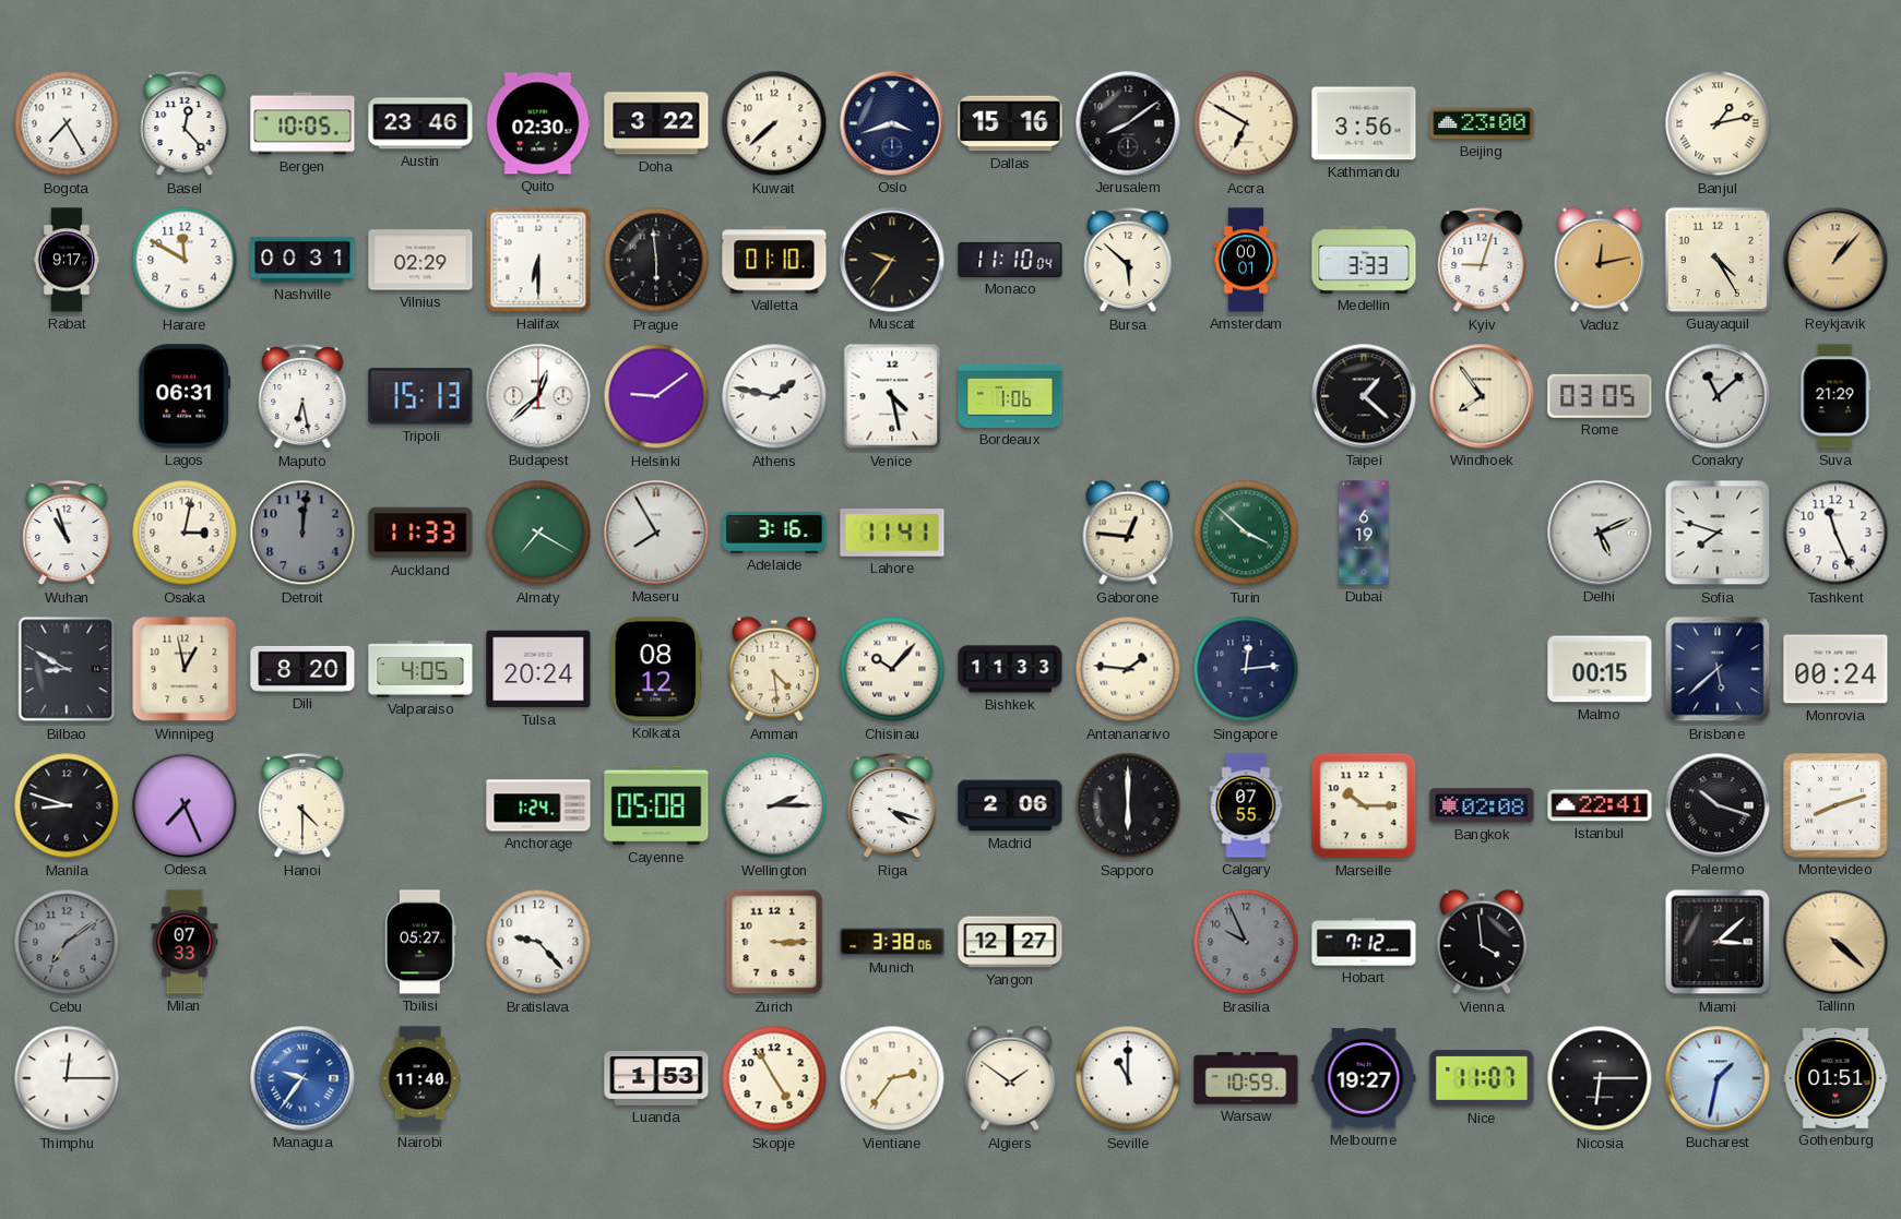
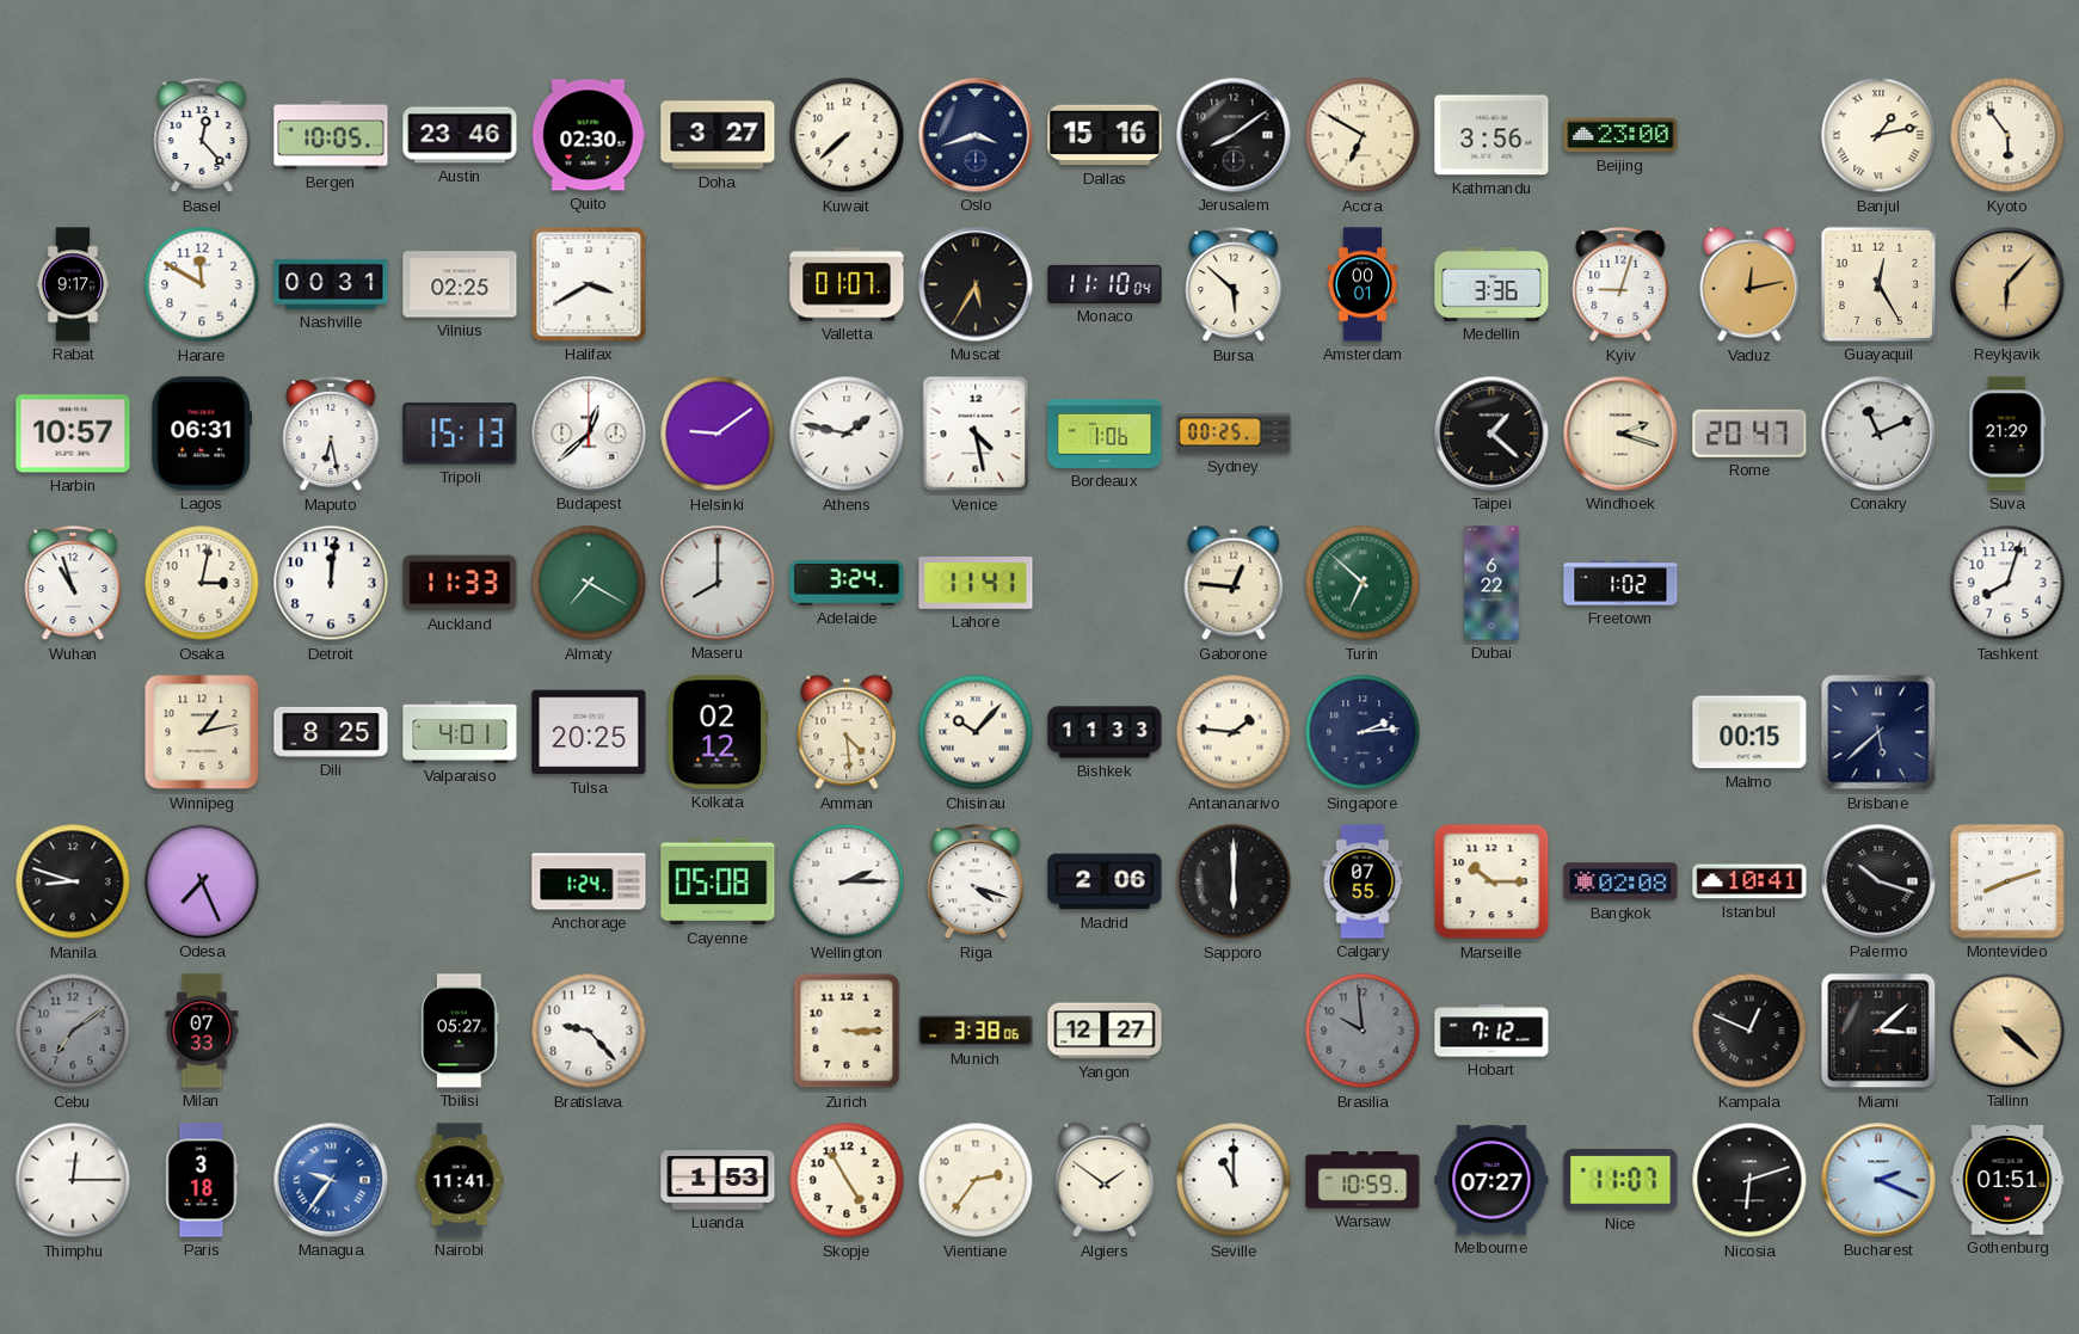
Bogota: 7:25 -> none (67, 123)
Doha: 3:22 -> 3:27 (718, 135)
Kyoto: none -> 5:54 (2007, 135)
Vilnius: 02:29 -> 02:25 (460, 284)
Halifax: 6:30 -> 3:40 (589, 284)
Prague: 5:59 -> none (656, 260)
Valletta: 01:10 -> 01:07 (847, 284)
Muscat: 9:36 -> 5:35 (976, 284)
Medellin: 3:33 -> 3:36 (1491, 284)
Guayaquil: 4:25 -> 12:25 (1878, 284)
Reykjavik: 1:07 -> 6:07 (2007, 284)
Harbin: none -> 10:57 (73, 434)
Sydney: none -> 00:25 (1234, 434)
Windhoek: 7:54 -> 2:18 (1620, 434)
Rome: 03:05 -> 20:47 (1749, 434)
Conakry: 11:08 -> 11:11 (1878, 434)
Detroit dial: grey -> white (331, 583)
Maseru: 7:55 -> 8:00 (718, 583)
Adelaide: 3:16 -> 3:24 (847, 583)
Turin: 3:52 -> 6:52 (1363, 583)
Dubai: 6:19 -> 6:22 (1491, 583)
Freetown: none -> 1:02 (1620, 583)
Delhi: 5:11 -> none (1600, 533)
Sofia: 7:48 -> none (1718, 533)
Tashkent: 11:26 -> 8:03 (2007, 583)
Bilbao: 8:50 -> none (67, 669)
Winnipeg: 12:58 -> 1:13 (202, 732)
Dili: 8:20 -> 8:25 (331, 732)
Valparaiso: 4:05 -> 4:01 (460, 732)
Tulsa: 20:24 -> 20:25 (589, 732)
Kolkata: 08:12 -> 02:12 (716, 732)
Singapore: 12:14 -> 2:14 (1363, 732)
Monrovia: 00:24 -> none (1835, 669)
Hanoi: 4:30 -> none (302, 805)
Istanbul: 22:41 -> 10:41 (1749, 881)
Brasilia: 9:56 -> 9:59 (1363, 1031)
Vienna: 3:59 -> none (1482, 942)
Kampala: none -> 12:49 (1749, 1031)
Paris: none -> 3:18 (202, 1180)
Nairobi: 11:40 -> 11:41 (460, 1180)
Melbourne: 19:27 -> 07:27 (1491, 1180)
Nicosia: 6:15 -> 6:12 (1749, 1180)
Bucharest: 1:32 -> 2:19 (1878, 1180)
